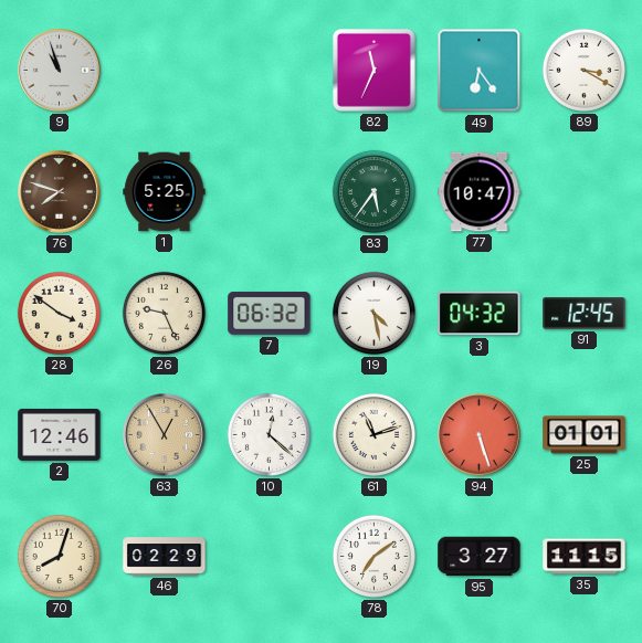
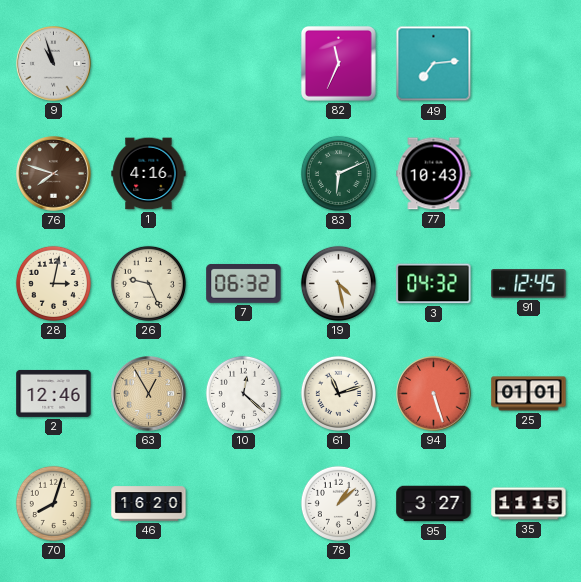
49: 6:24 -> 7:14 (434, 64)
89: 3:20 -> none (583, 70)
1: 5:25 -> 4:16 (149, 174)
83: 5:36 -> 6:11 (338, 173)
77: 10:47 -> 10:43 (434, 174)
28: 3:51 -> 3:02 (53, 283)
46: 02:29 -> 16:20 (149, 504)
78: 7:09 -> 1:08 (338, 503)
